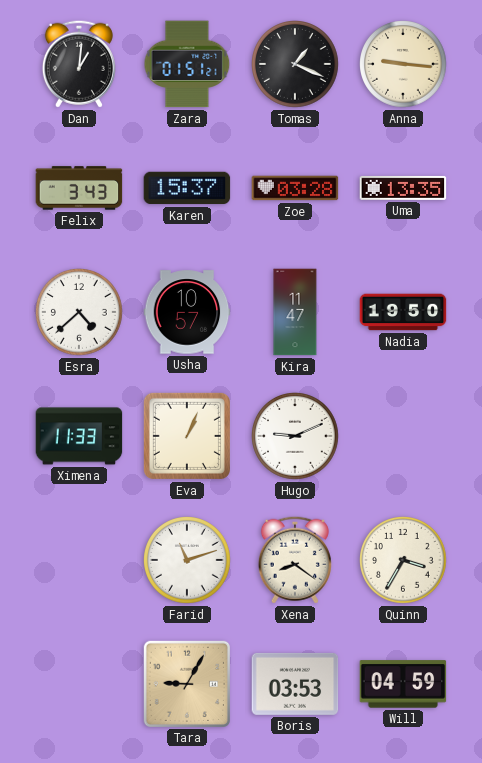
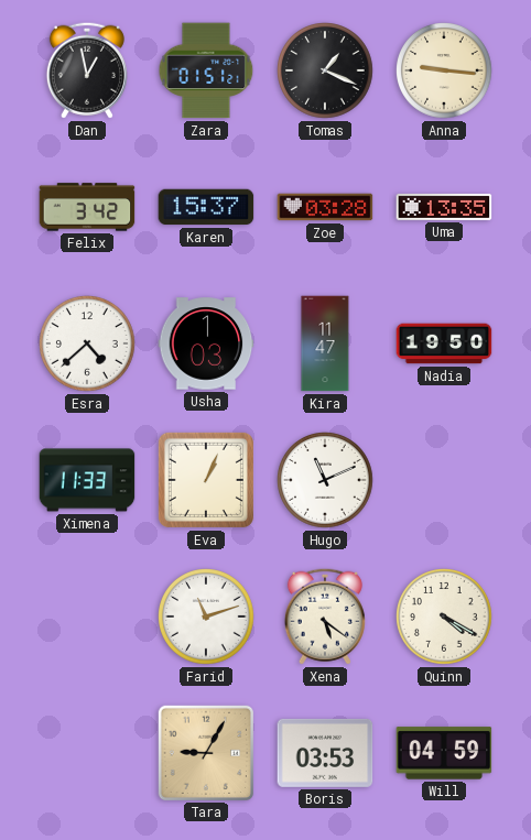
Dan: 1:01 -> 12:58 (87, 70)
Felix: 3:43 -> 3:42 (87, 207)
Usha: 10:57 -> 1:03 (206, 343)
Hugo: 9:11 -> 11:11 (326, 481)
Xena: 8:21 -> 5:21 (325, 617)
Quinn: 3:35 -> 4:20 (445, 618)
